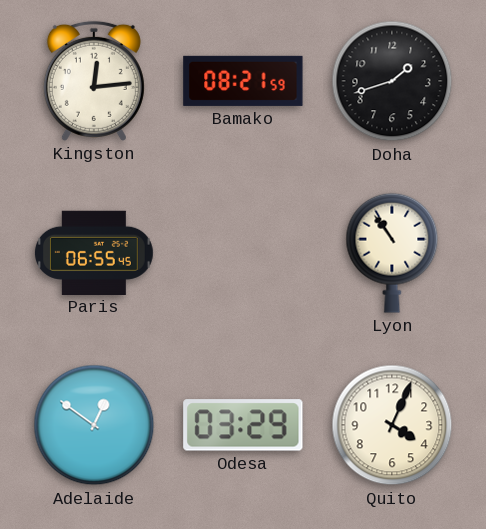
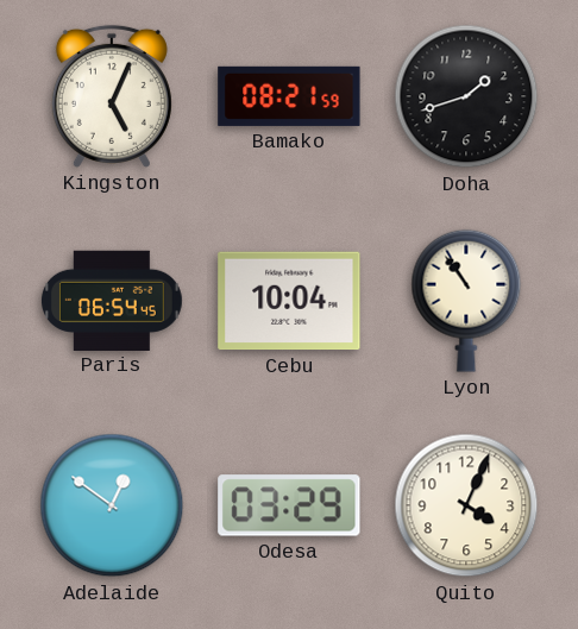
Kingston: 12:14 -> 5:04 (112, 96)
Paris: 06:55 -> 06:54 (112, 300)
Cebu: none -> 10:04 (289, 301)
